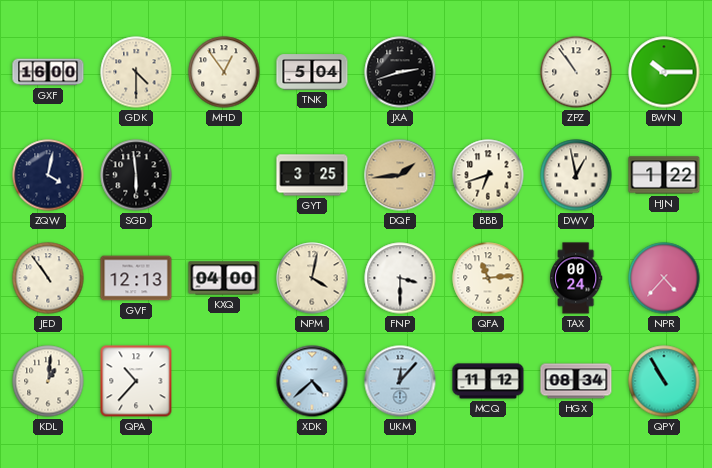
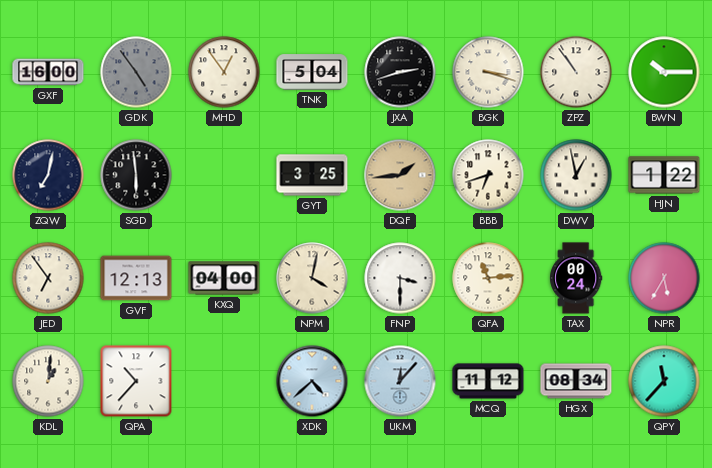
GDK: 4:30 -> 4:54 (136, 72)
GDK dial: cream -> grey (136, 72)
BGK: none -> 3:18 (488, 72)
ZQW: 4:02 -> 7:02 (48, 175)
JED: 10:54 -> 6:54 (48, 278)
NPR: 4:37 -> 5:35 (664, 278)
QPY: 10:55 -> 11:37 (664, 381)
